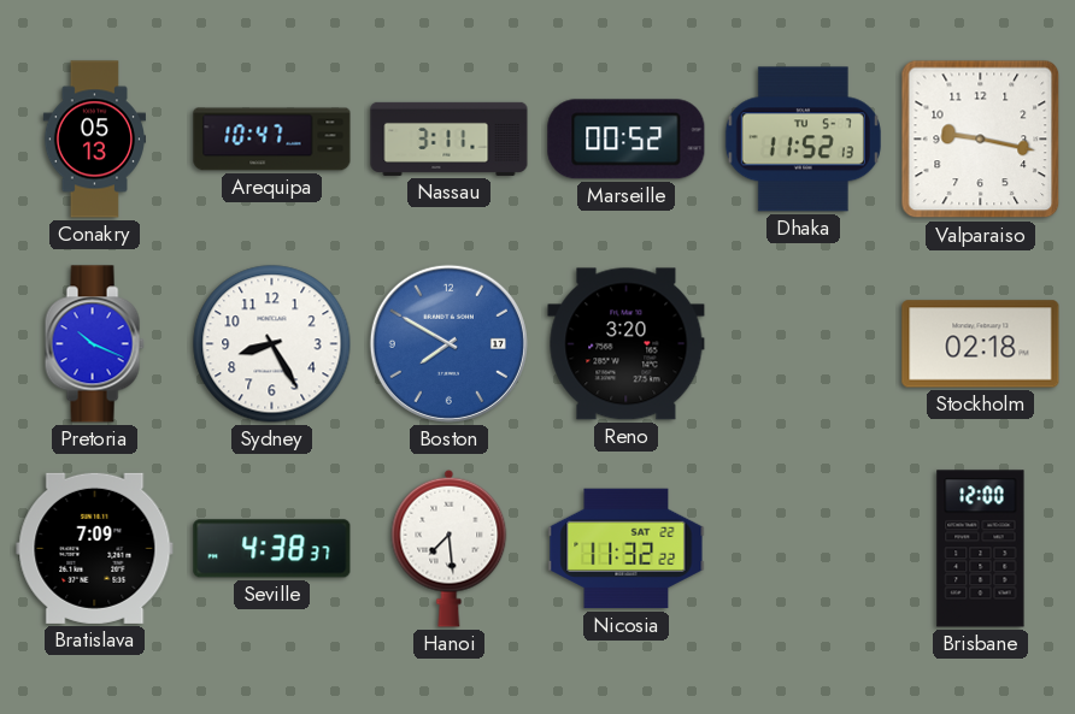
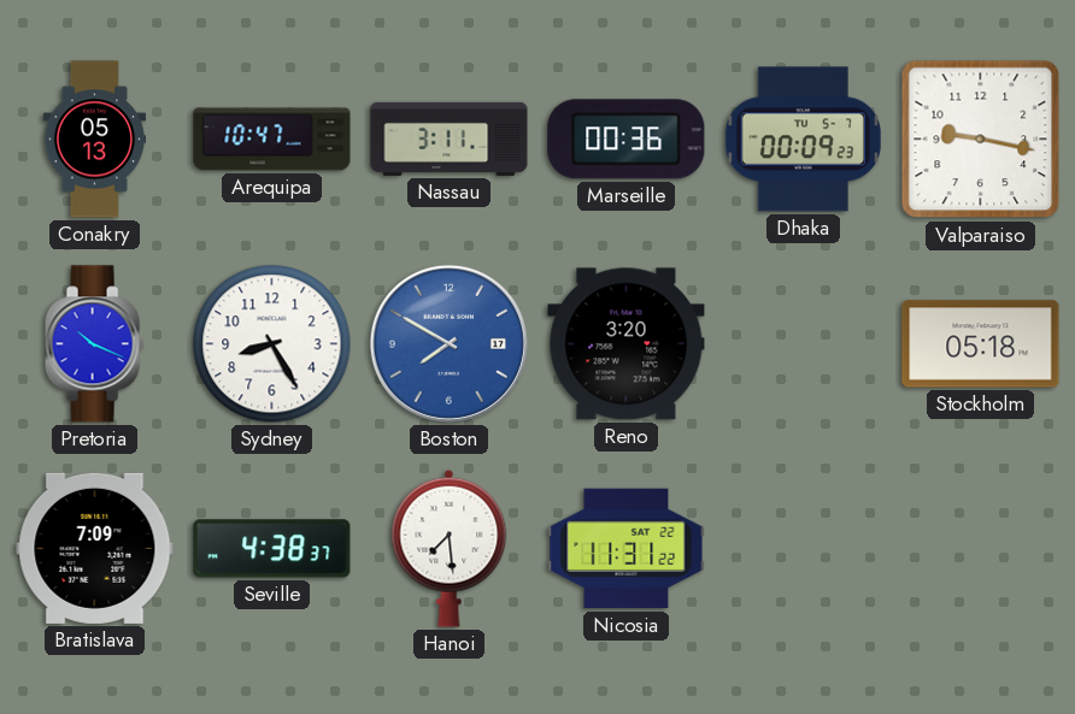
Marseille: 00:52 -> 00:36 (627, 140)
Dhaka: 11:52 -> 00:09 (803, 140)
Stockholm: 02:18 -> 05:18 (981, 344)
Nicosia: 11:32 -> 11:31 (627, 549)
Brisbane: 12:00 -> none (981, 549)
